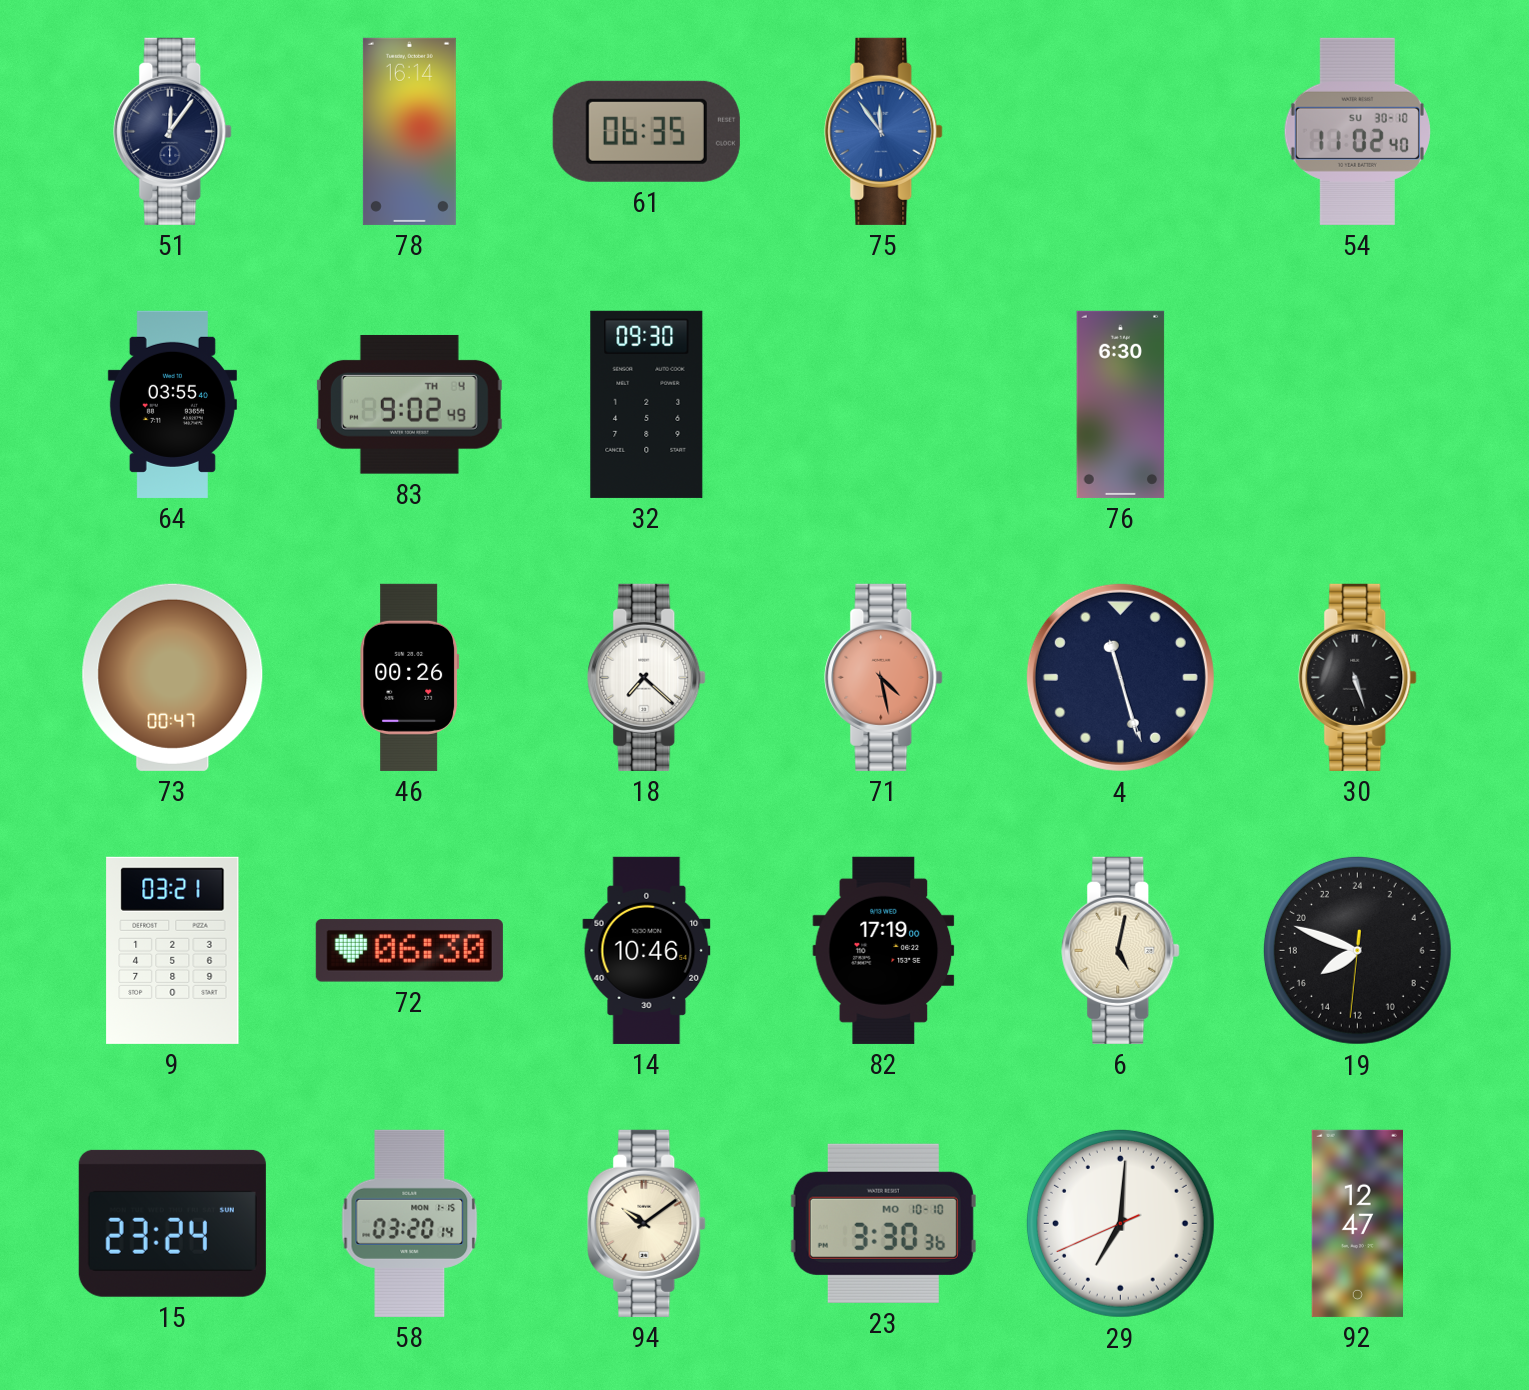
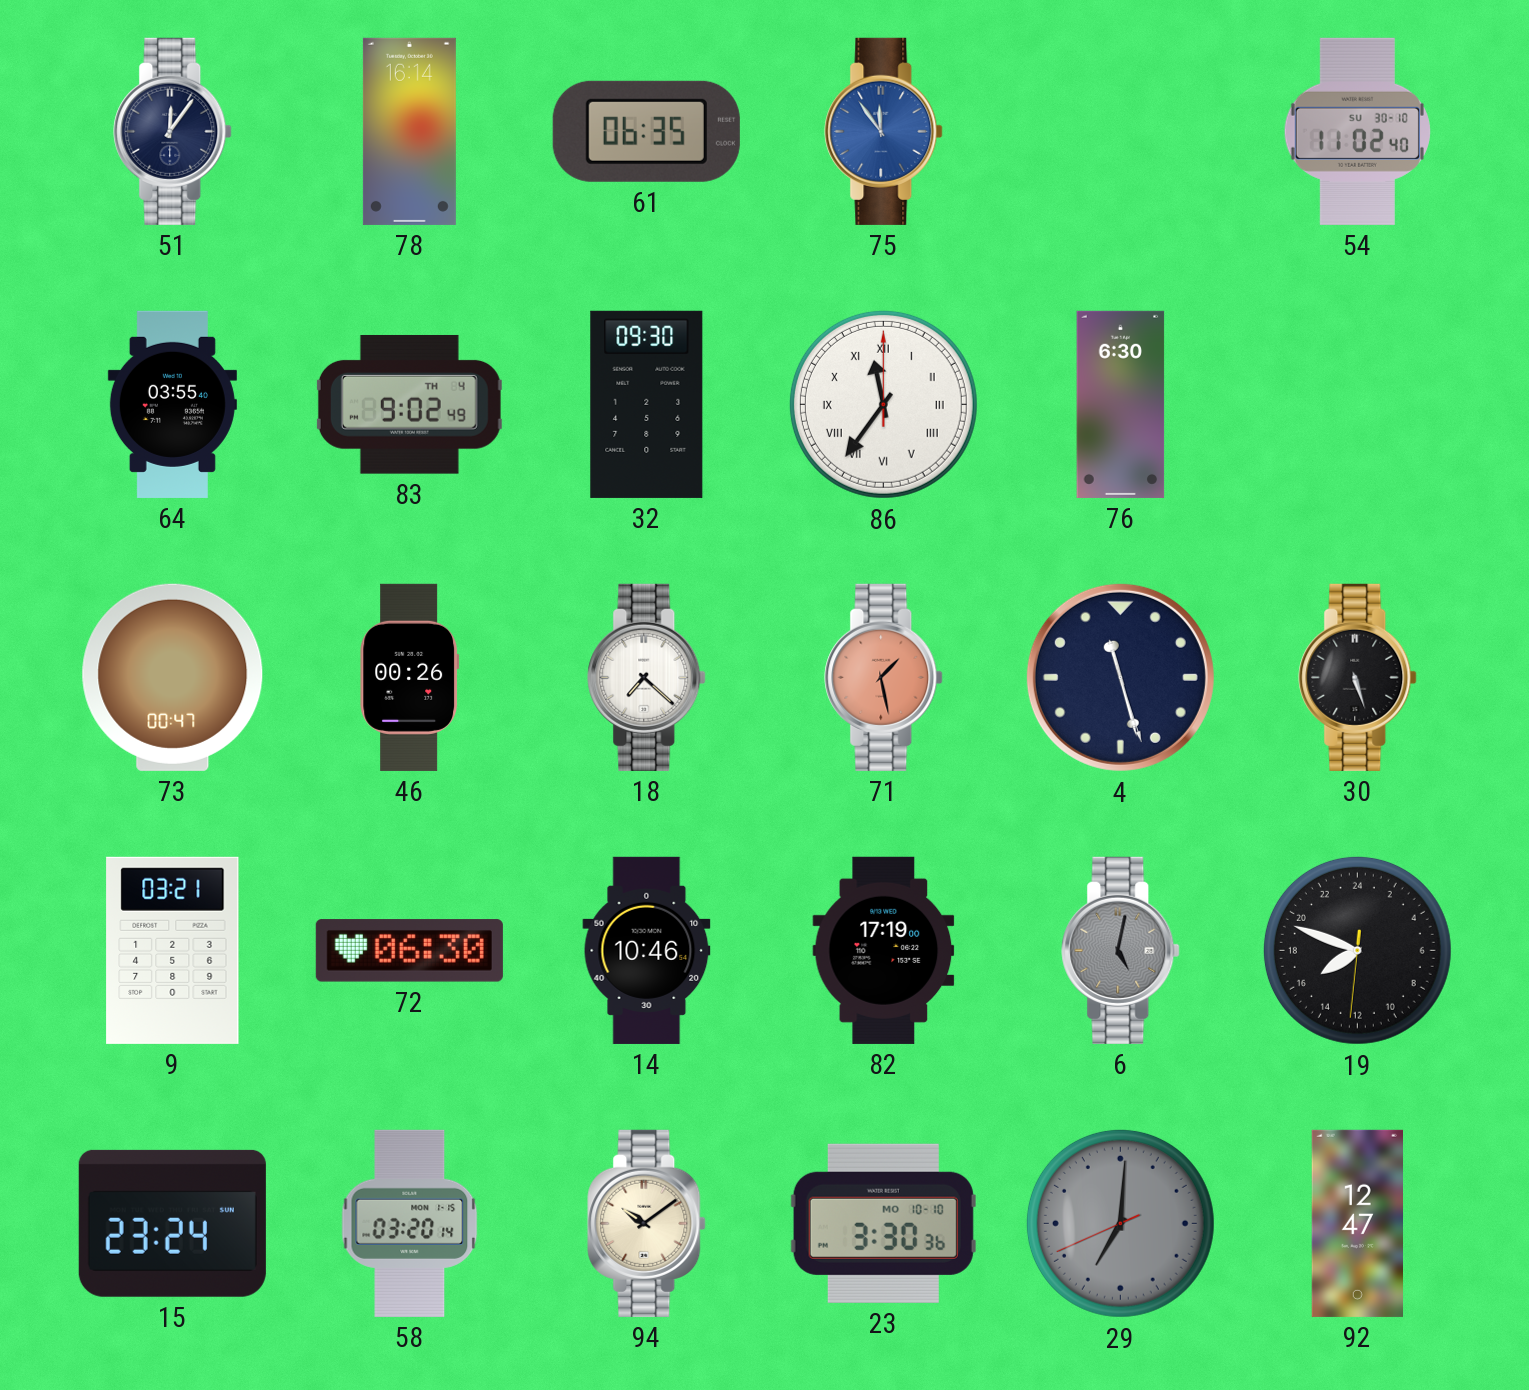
86: none -> 11:36 (883, 404)
71: 4:28 -> 1:28 (884, 677)
6 dial: cream -> grey (1121, 950)
29 dial: white -> grey (1120, 1223)
